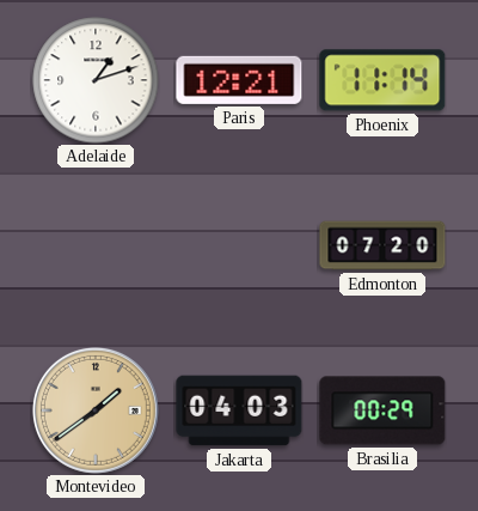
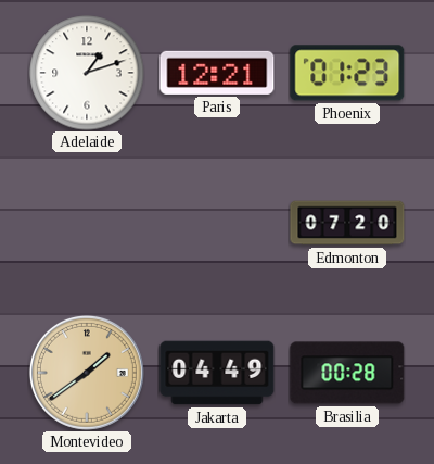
Phoenix: 11:14 -> 01:23 (347, 73)
Jakarta: 04:03 -> 04:49 (217, 373)
Brasilia: 00:29 -> 00:28 (347, 373)
